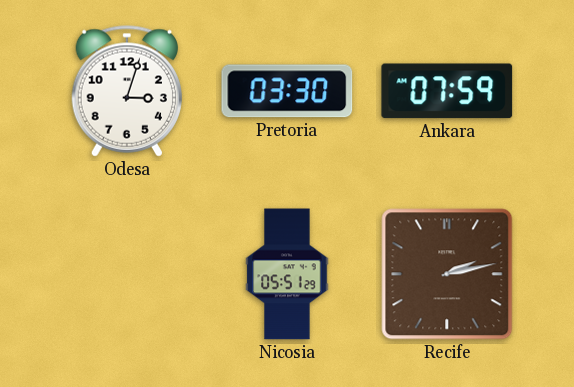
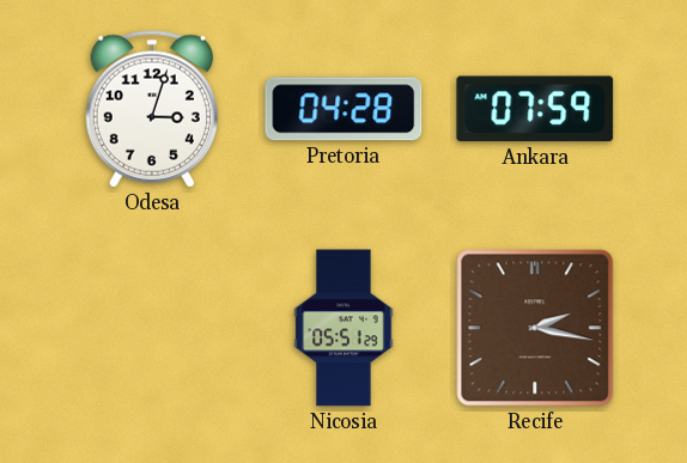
Pretoria: 03:30 -> 04:28 (343, 109)
Recife: 2:13 -> 2:17 (535, 328)
